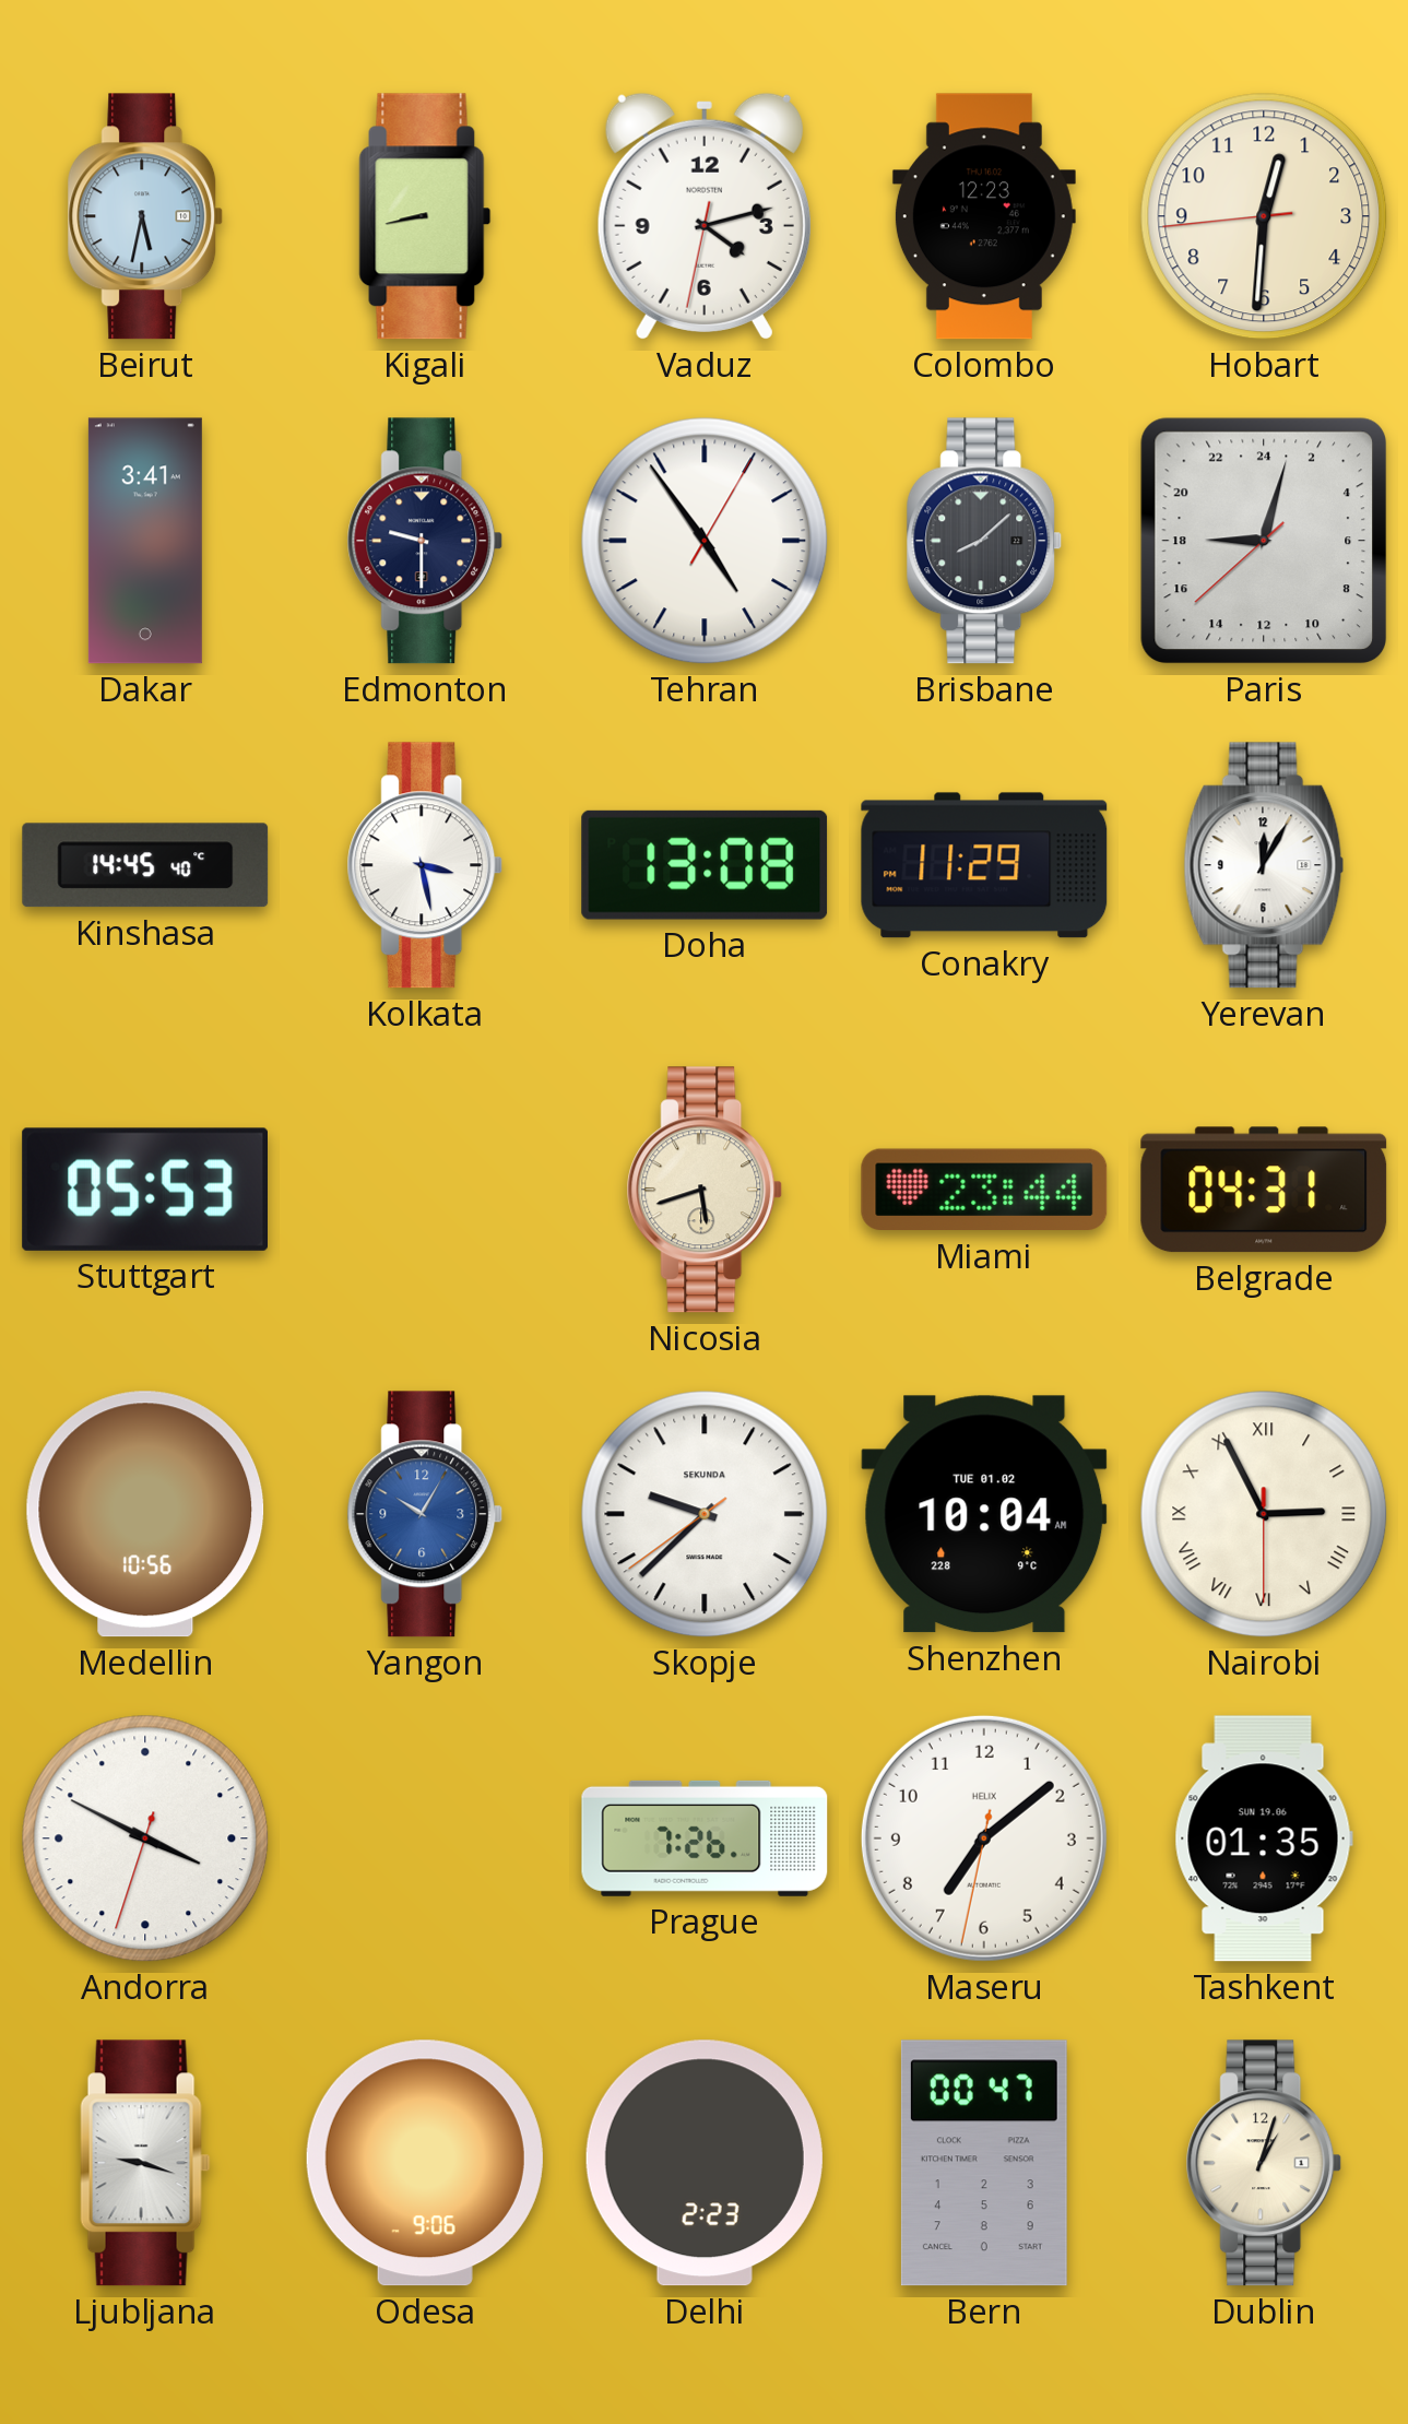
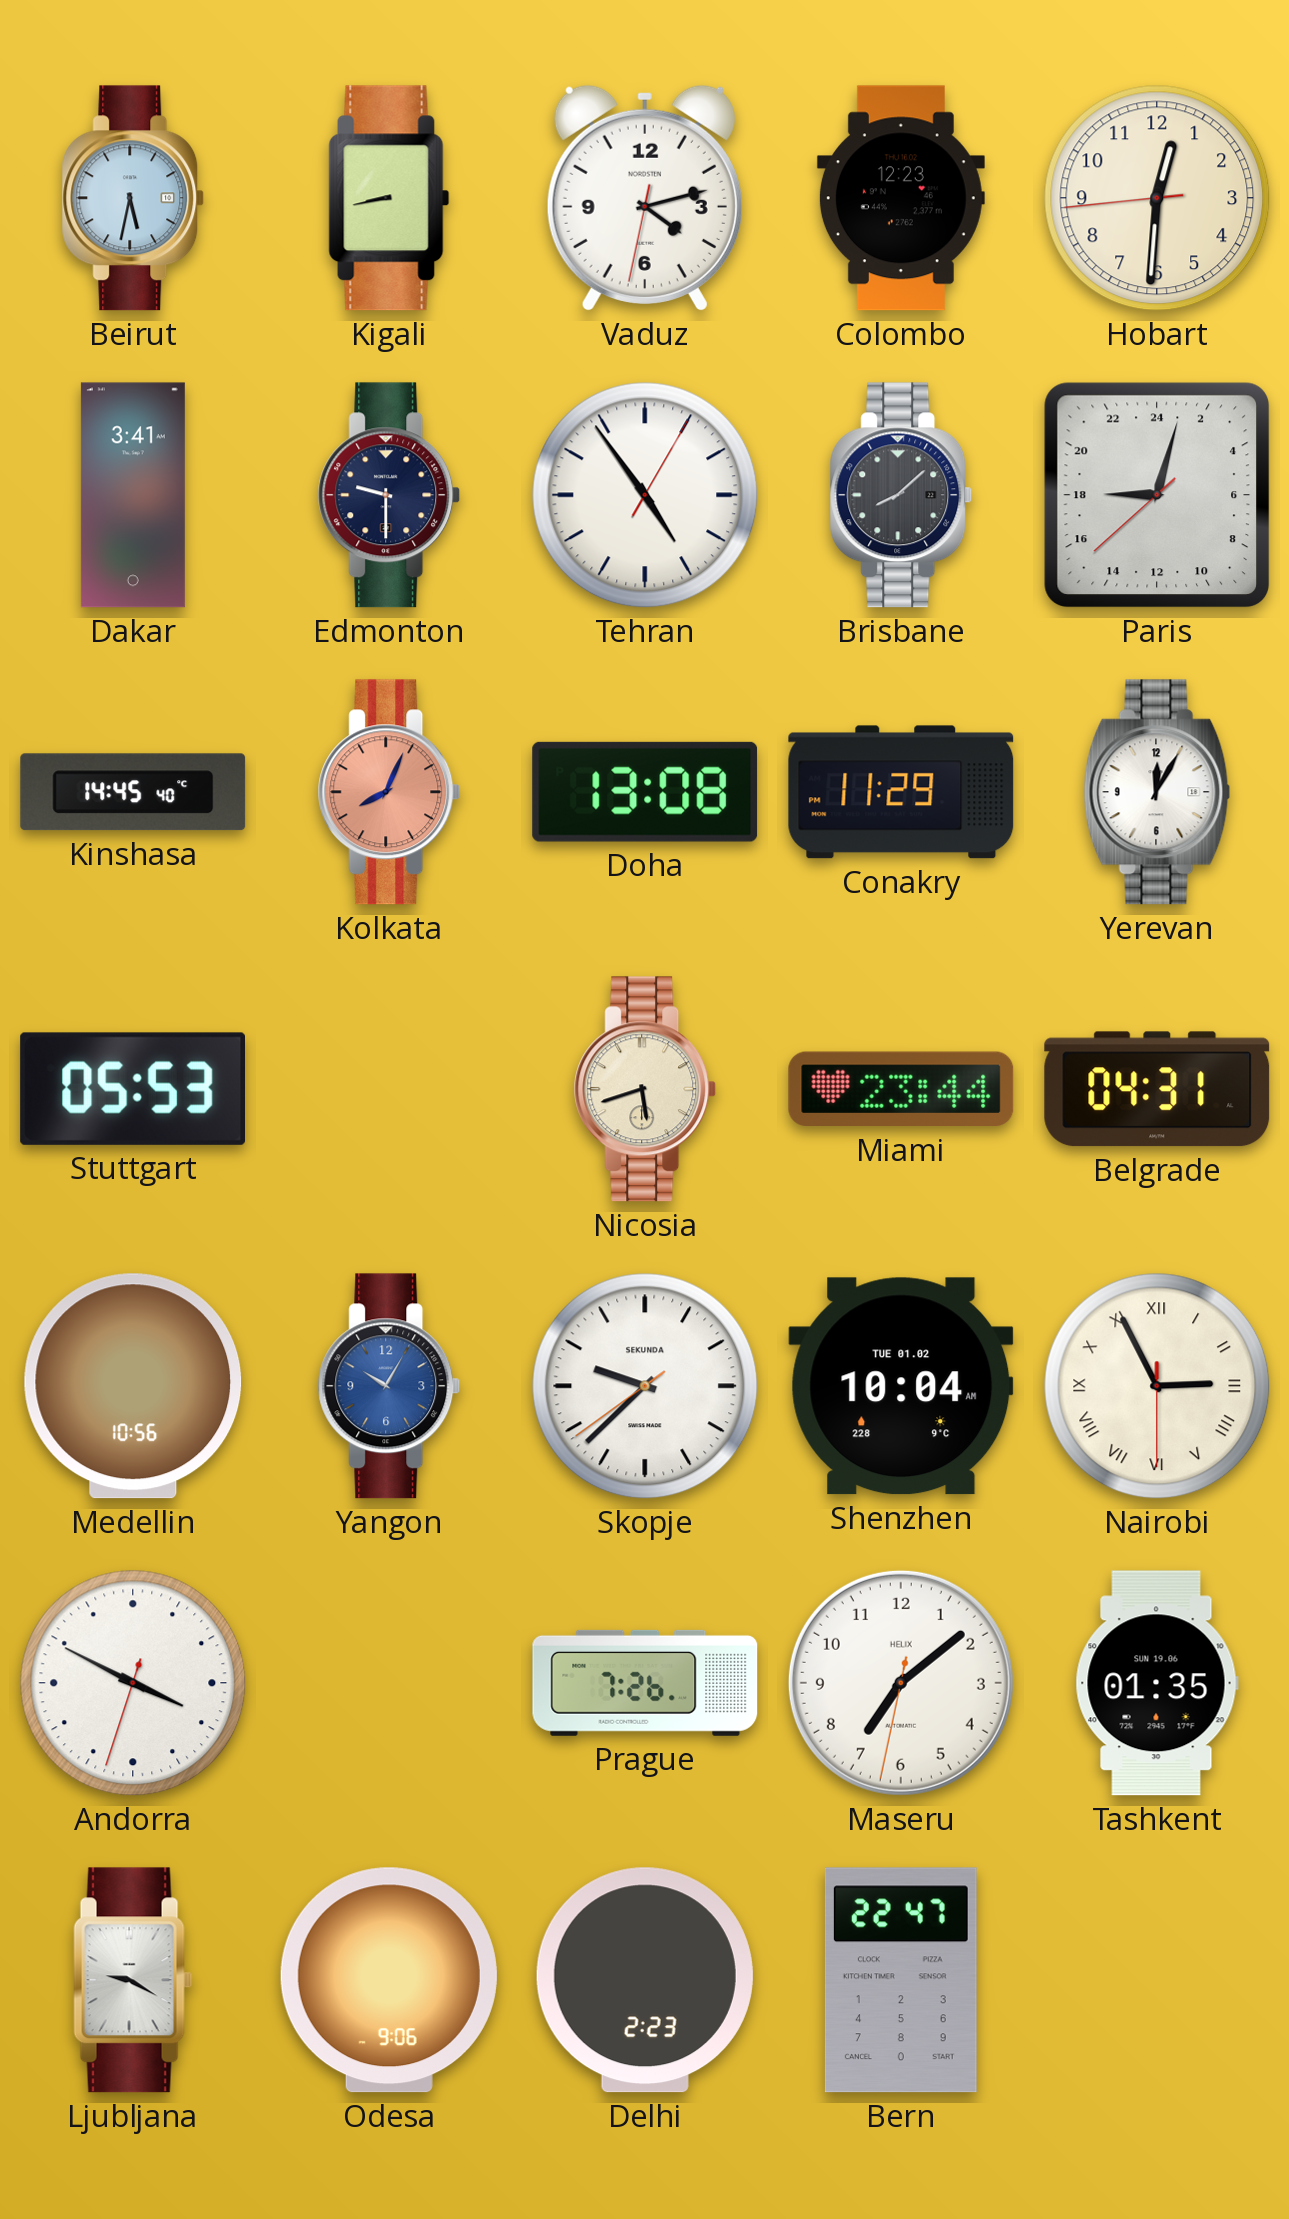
Kolkata: 3:28 -> 8:04 (389, 792)
Kolkata dial: white -> salmon (389, 792)
Ljubljana: 9:18 -> 9:20 (133, 1980)
Bern: 00:47 -> 22:47 (901, 1980)
Dublin: 1:03 -> none (1264, 2163)
